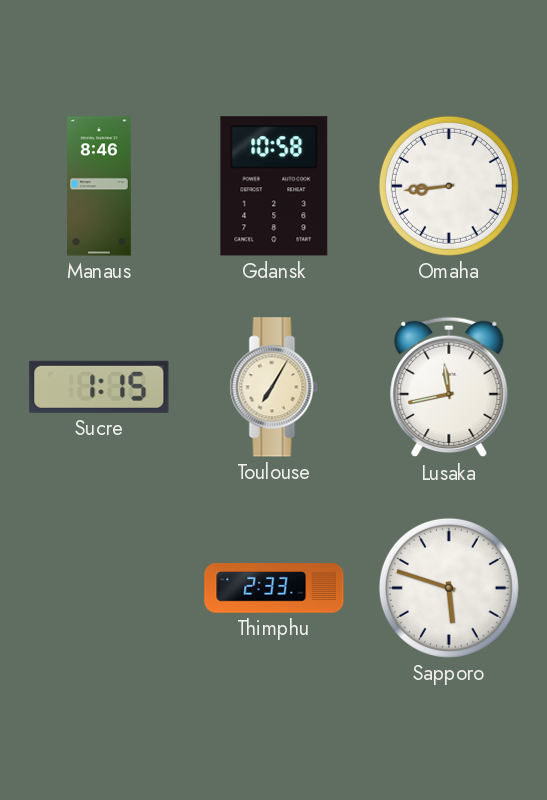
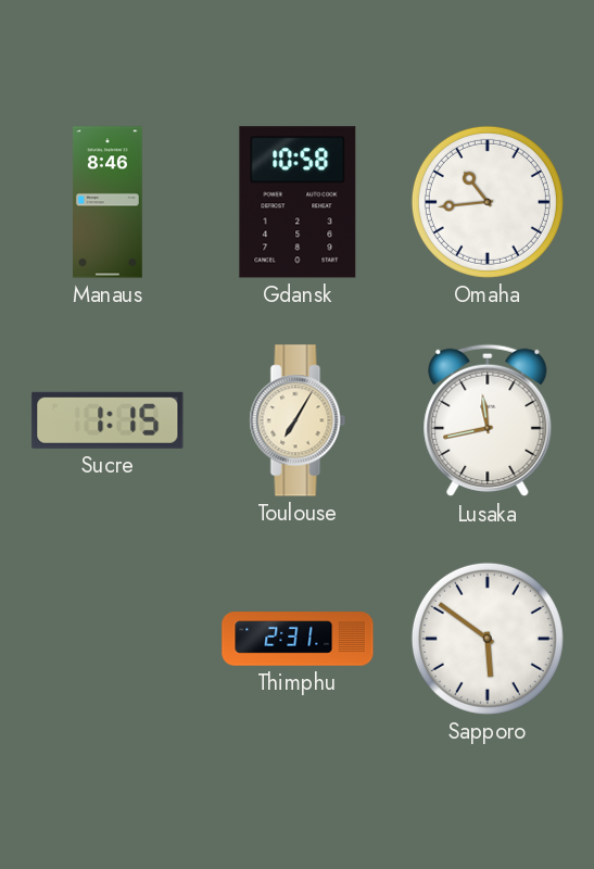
Omaha: 8:44 -> 10:44 (488, 202)
Thimphu: 2:33 -> 2:31 (298, 639)
Sapporo: 5:48 -> 5:51 (488, 639)
